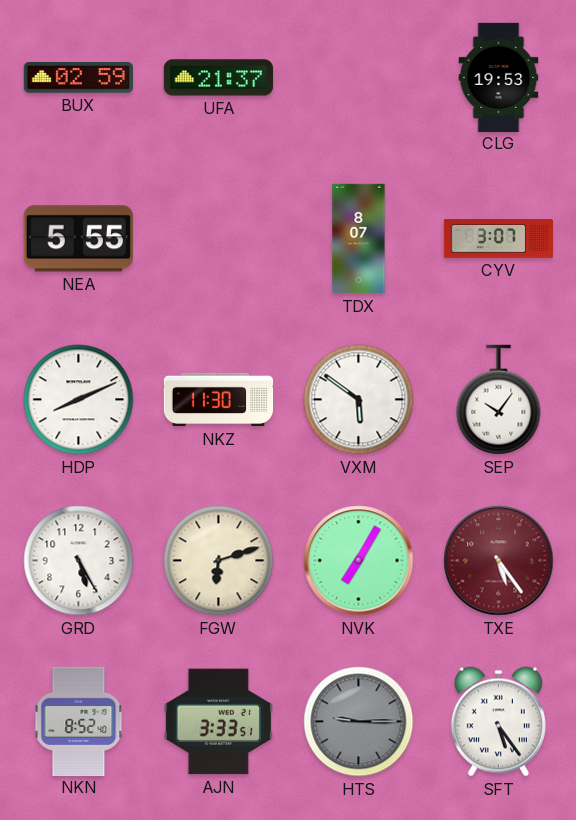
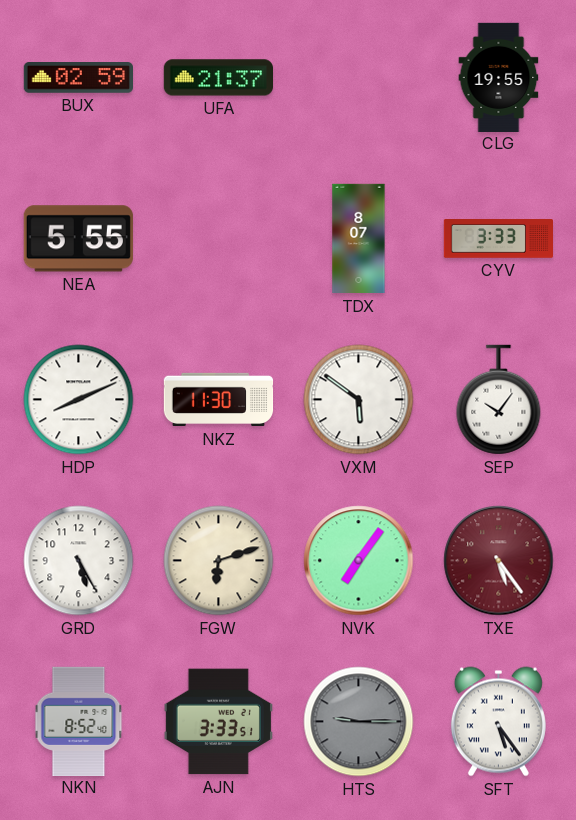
CLG: 19:53 -> 19:55 (499, 77)
CYV: 3:07 -> 3:33 (498, 239)
NVK: 7:05 -> 7:06 (359, 561)
